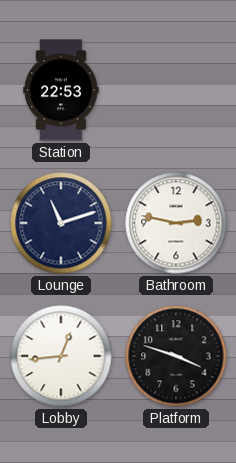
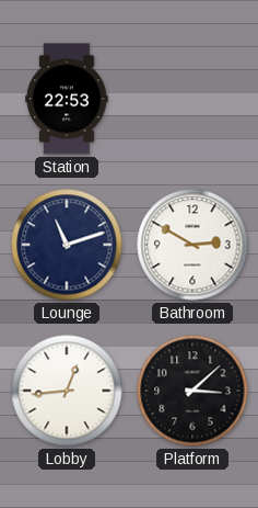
Bathroom: 2:47 -> 2:50 (192, 245)
Platform: 3:48 -> 3:08 (192, 391)
